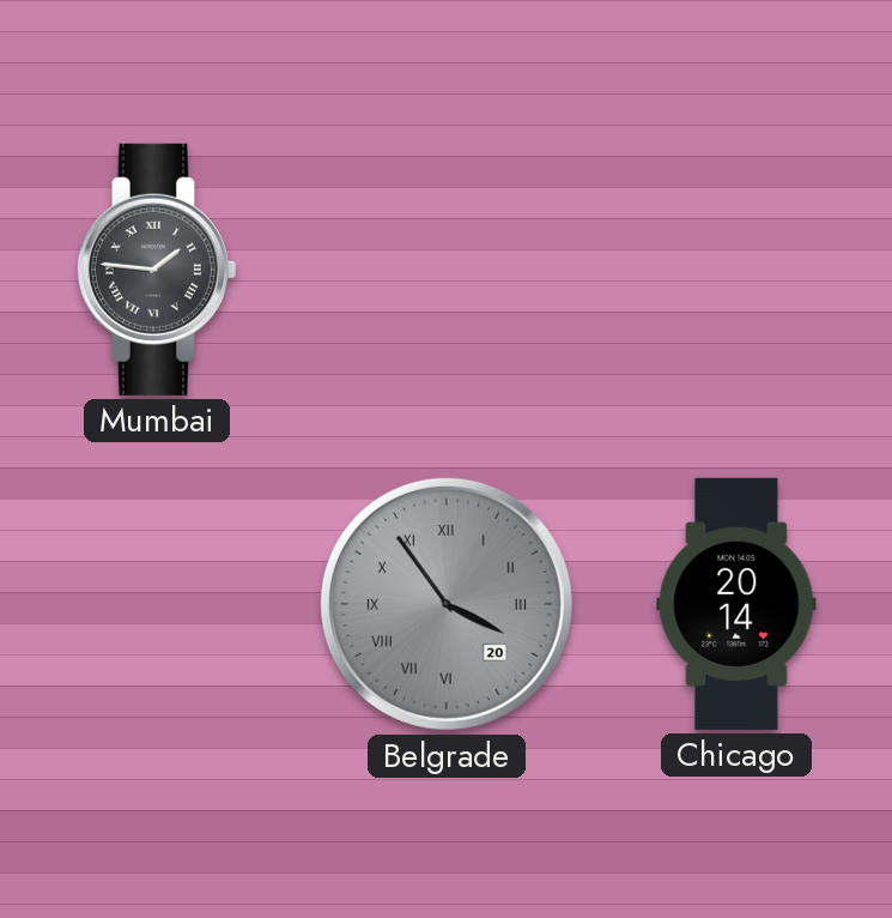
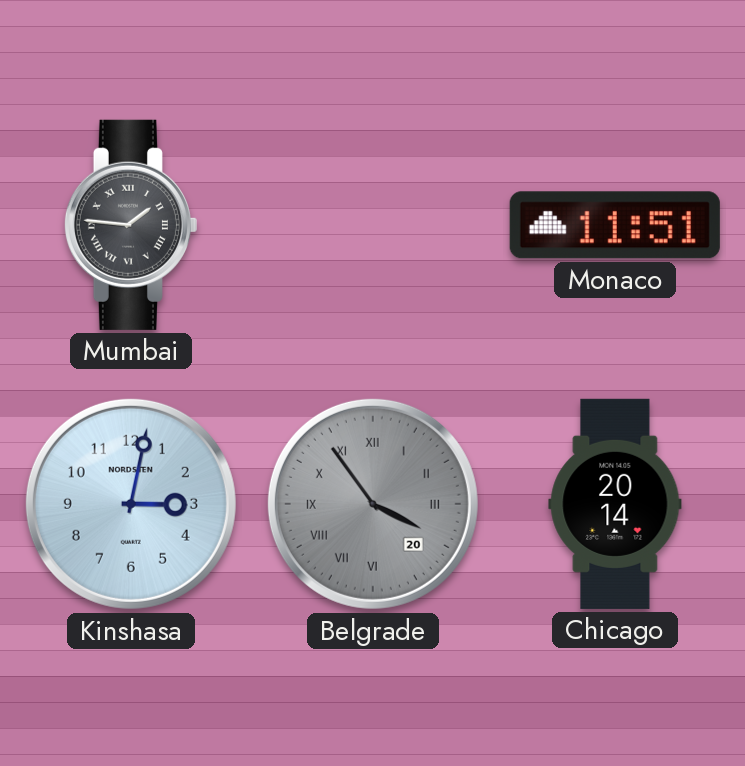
Monaco: none -> 11:51 (615, 225)
Kinshasa: none -> 3:02 (131, 504)
